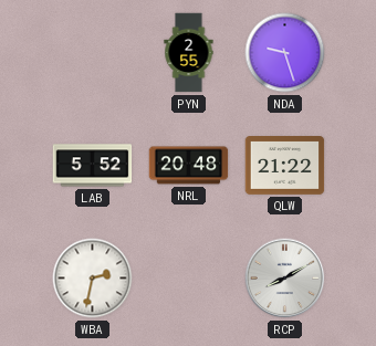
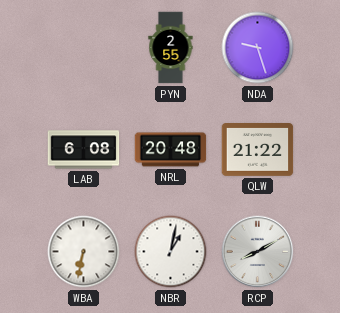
LAB: 5:52 -> 6:08 (84, 150)
WBA: 2:32 -> 6:32 (84, 252)
NBR: none -> 1:02 (171, 252)
